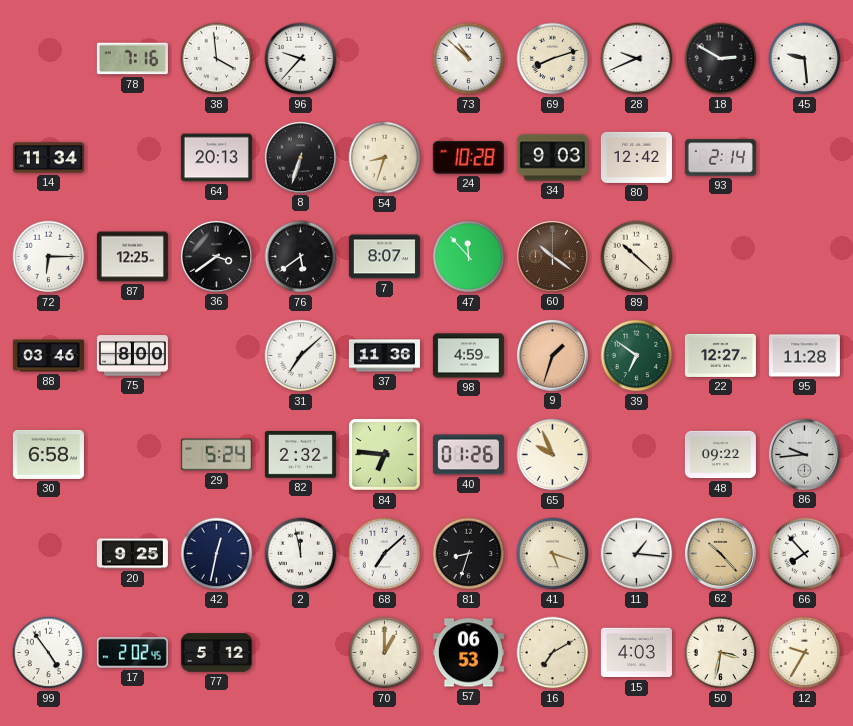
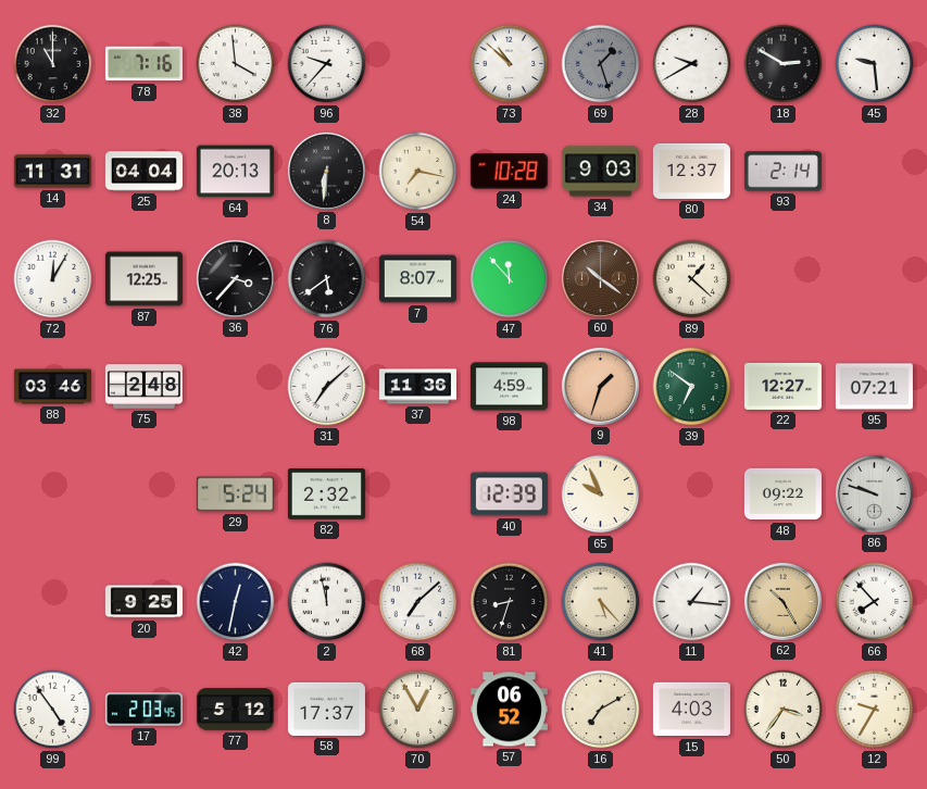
32: none -> 11:00 (53, 64)
69: 8:12 -> 1:27 (601, 64)
69 dial: cream -> grey (601, 64)
28: 9:41 -> 9:40 (692, 64)
14: 11:34 -> 11:31 (52, 172)
25: none -> 04:04 (143, 172)
8: 6:33 -> 6:31 (326, 171)
54: 8:33 -> 7:17 (418, 172)
80: 12:42 -> 12:37 (691, 171)
72: 6:15 -> 12:05 (53, 279)
36: 3:39 -> 3:37 (235, 278)
89: 10:22 -> 1:22 (692, 279)
75: 8:00 -> 2:48 (143, 387)
95: 11:28 -> 07:21 (874, 387)
30: 6:58 -> none (48, 454)
84: 6:46 -> none (385, 455)
40: 01:26 -> 12:39 (509, 494)
86: 9:44 -> 9:48 (874, 493)
41: 5:18 -> 5:23 (601, 602)
62: 10:23 -> 10:25 (782, 601)
17: 2:02 -> 2:03 (143, 710)
58: none -> 17:37 (326, 709)
70: 1:00 -> 12:55 (418, 710)
57: 06:53 -> 06:52 (509, 710)
50: 3:32 -> 3:36 (784, 710)
